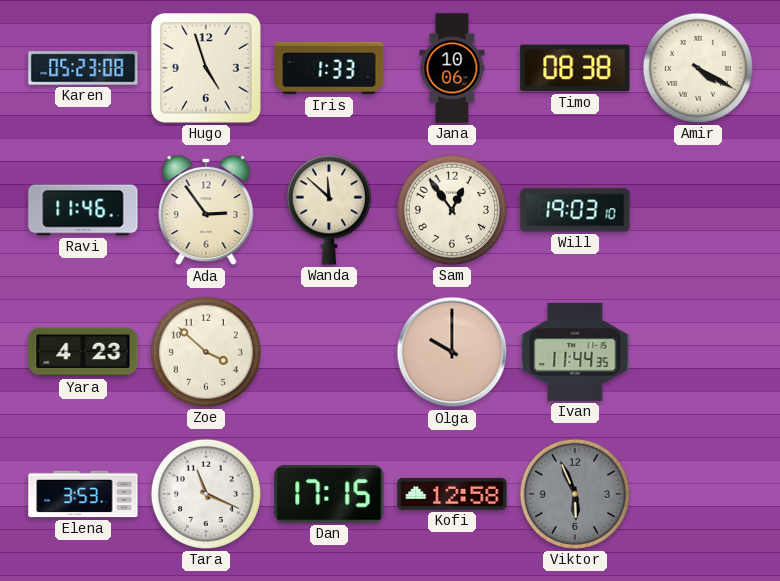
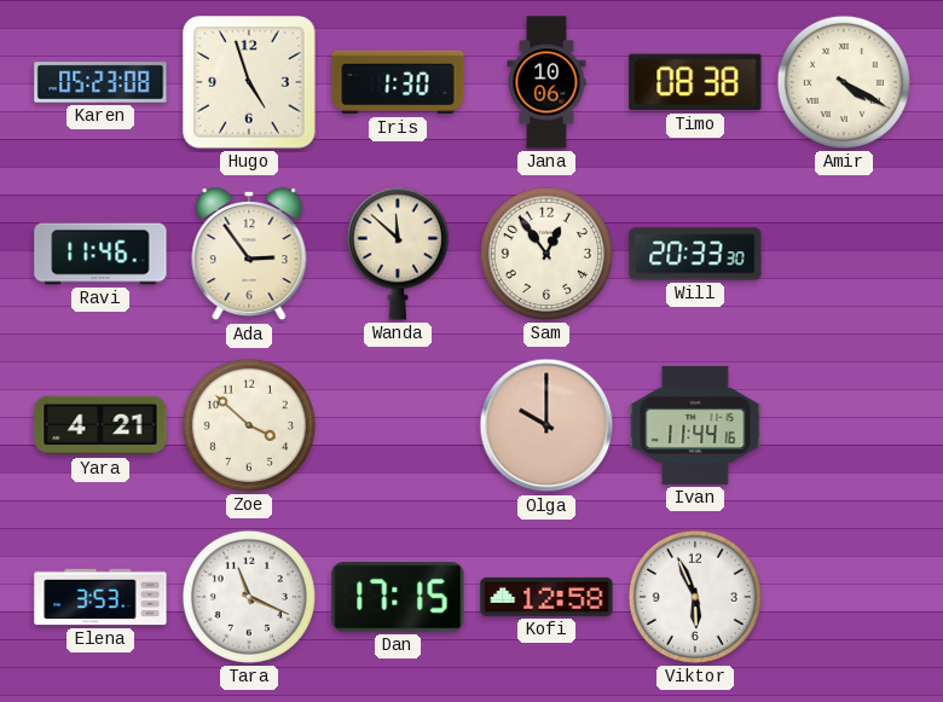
Iris: 1:33 -> 1:30 (398, 82)
Will: 19:03 -> 20:33 (695, 254)
Yara: 4:23 -> 4:21 (100, 425)
Ivan: 11:44:35 -> 11:44:16 (695, 425)
Viktor dial: grey -> white (695, 597)
